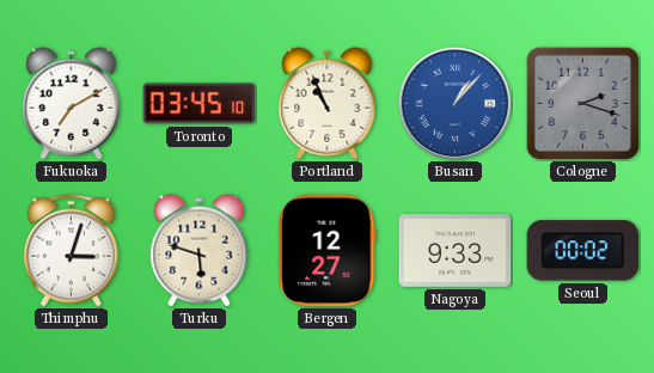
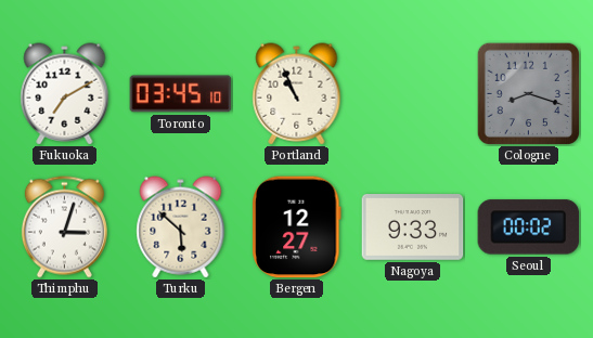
Busan: 1:07 -> none (454, 103)
Cologne: 2:18 -> 8:18 (528, 93)
Turku: 5:48 -> 5:52 (181, 227)
